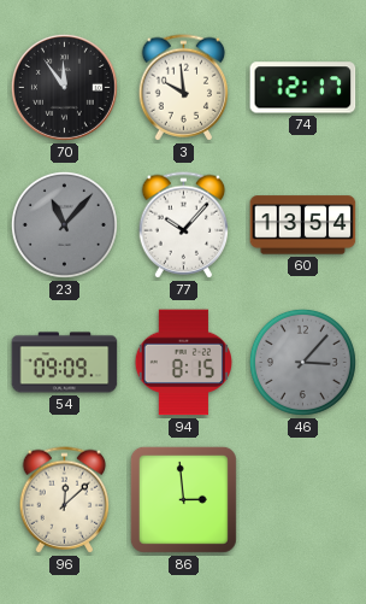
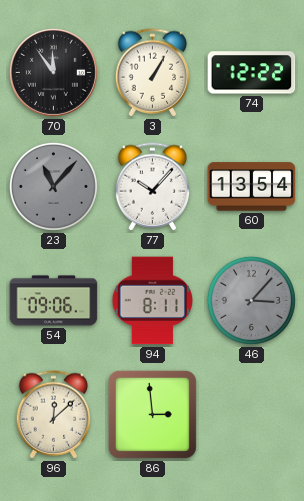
3: 9:59 -> 1:05 (153, 73)
74: 12:17 -> 12:22 (252, 73)
54: 09:09 -> 09:06 (54, 301)
94: 8:15 -> 8:11 (152, 301)
